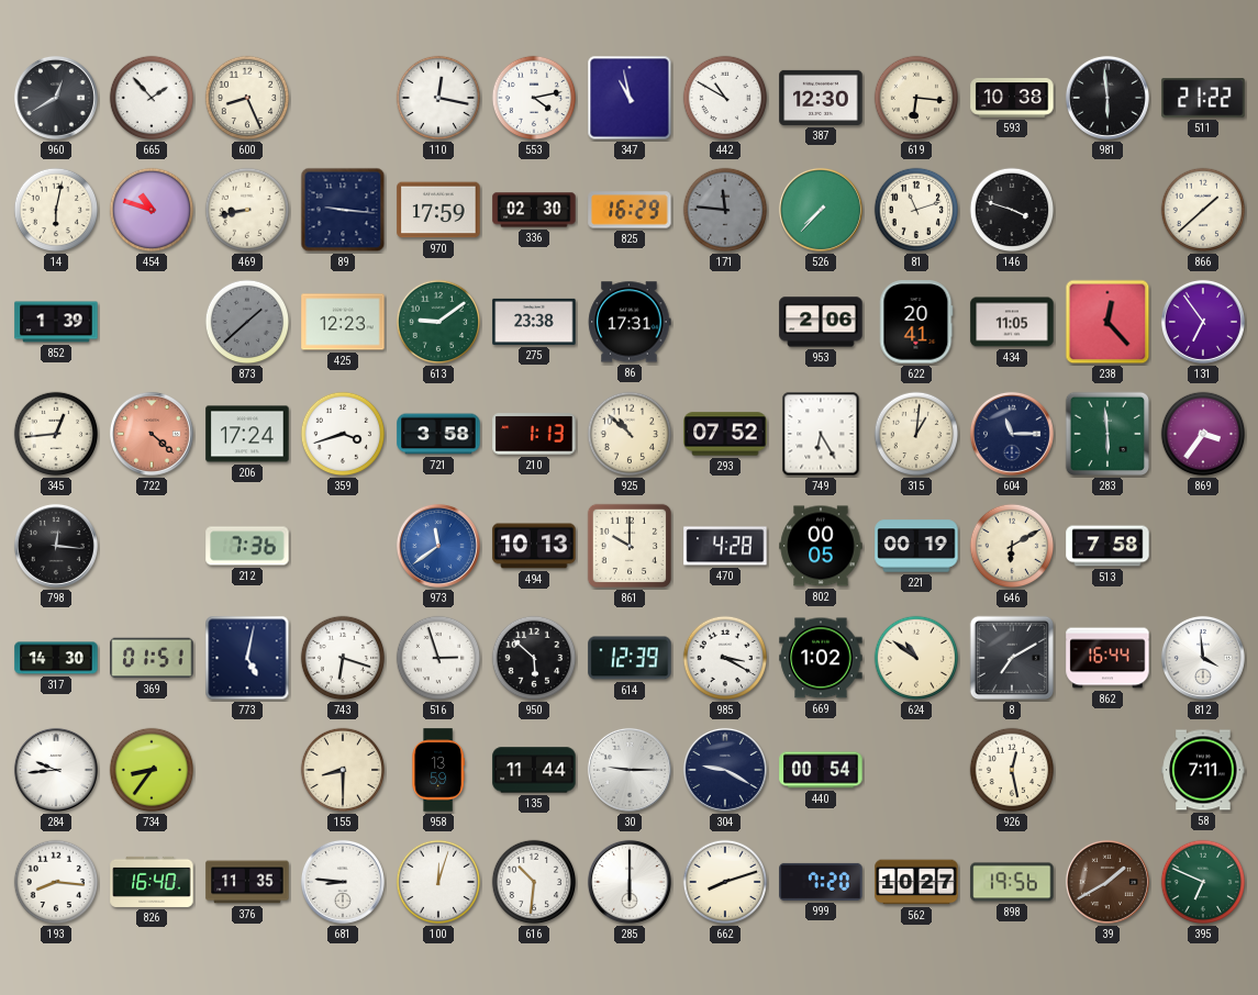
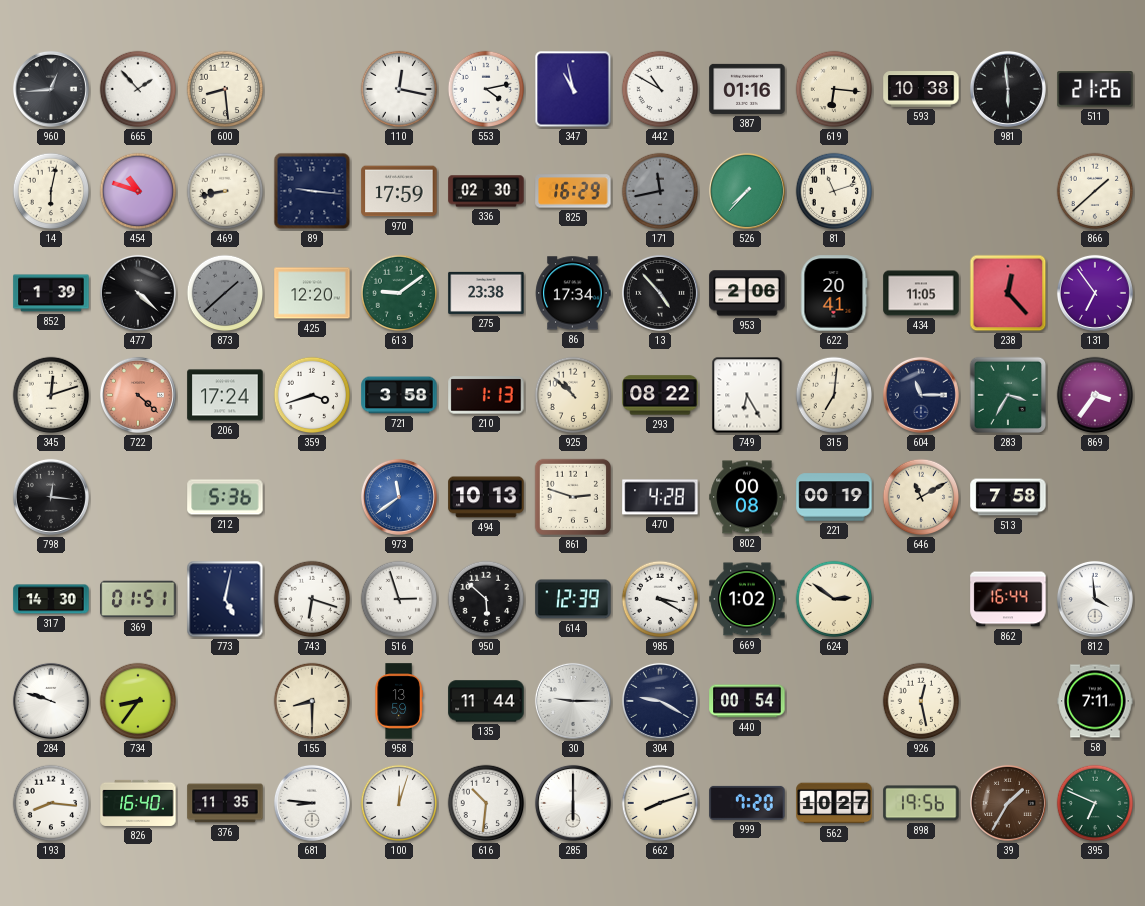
960: 12:40 -> 12:44 (51, 89)
600: 8:26 -> 8:29 (225, 89)
387: 12:30 -> 01:16 (747, 89)
511: 21:22 -> 21:26 (1095, 89)
171: 11:46 -> 11:43 (660, 191)
146: 3:48 -> none (1012, 210)
477: none -> 4:22 (138, 293)
425: 12:23 -> 12:20 (312, 293)
86: 17:31 -> 17:34 (573, 293)
13: none -> 4:53 (660, 293)
345: 12:44 -> 12:12 (51, 395)
293: 07:52 -> 08:22 (660, 395)
315: 1:01 -> 7:01 (834, 395)
283: 5:59 -> 3:35 (1008, 395)
212: 7:36 -> 5:36 (225, 497)
861: 10:00 -> 2:48 (573, 497)
802: 00:05 -> 00:08 (747, 497)
646: 6:10 -> 11:10 (921, 497)
624: 10:51 -> 2:51 (834, 599)
8: 7:10 -> none (1012, 658)
284: 9:44 -> 9:48 (51, 701)
39: 1:40 -> 1:35 (1008, 803)
